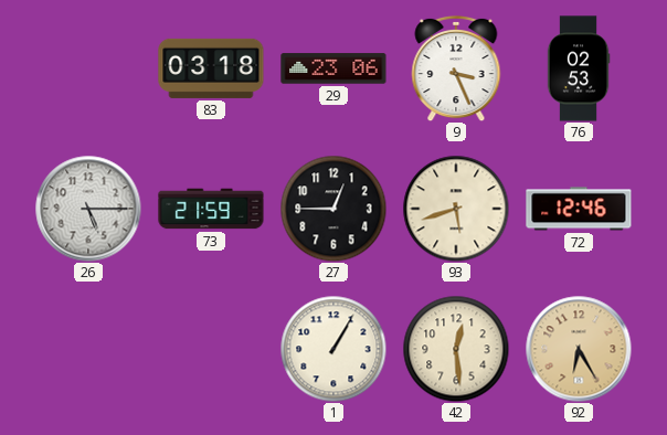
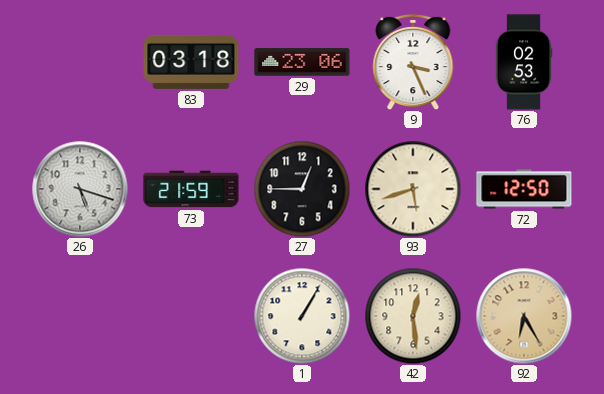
26: 5:15 -> 5:18 (80, 189)
72: 12:46 -> 12:50 (524, 189)
